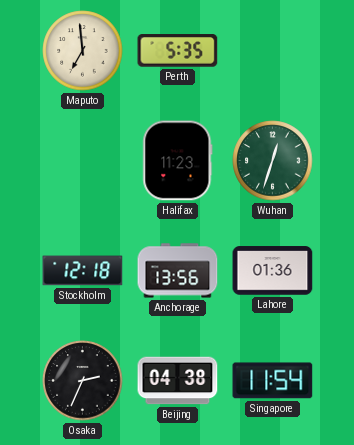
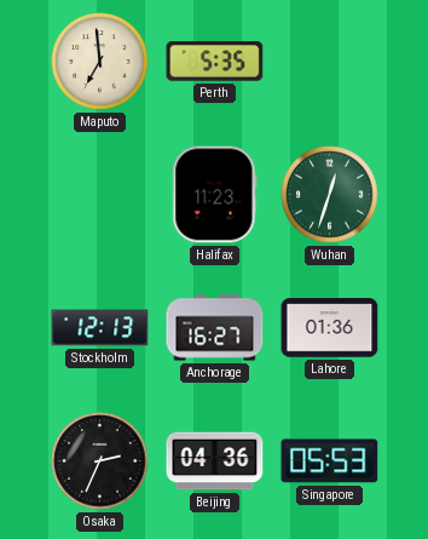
Stockholm: 12:18 -> 12:13 (100, 328)
Anchorage: 13:56 -> 16:27 (215, 328)
Beijing: 04:38 -> 04:36 (215, 461)
Singapore: 11:54 -> 05:53 (330, 461)
